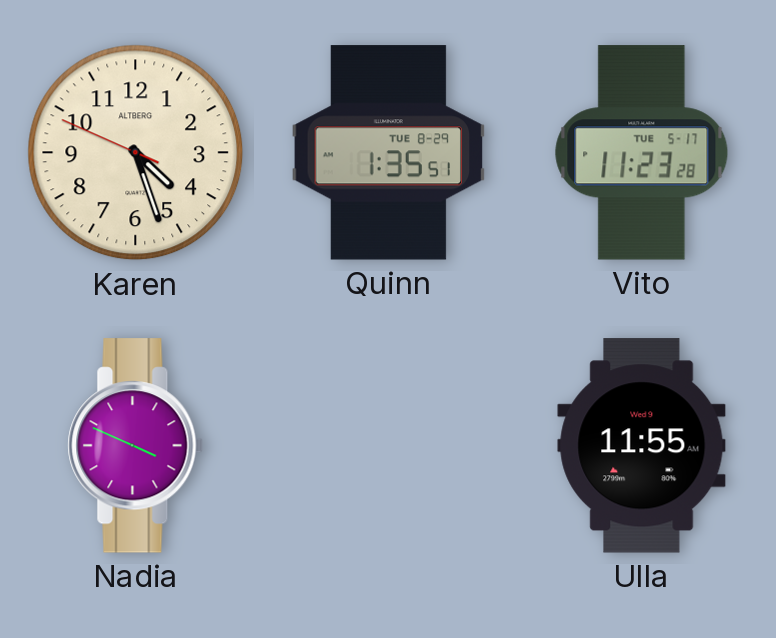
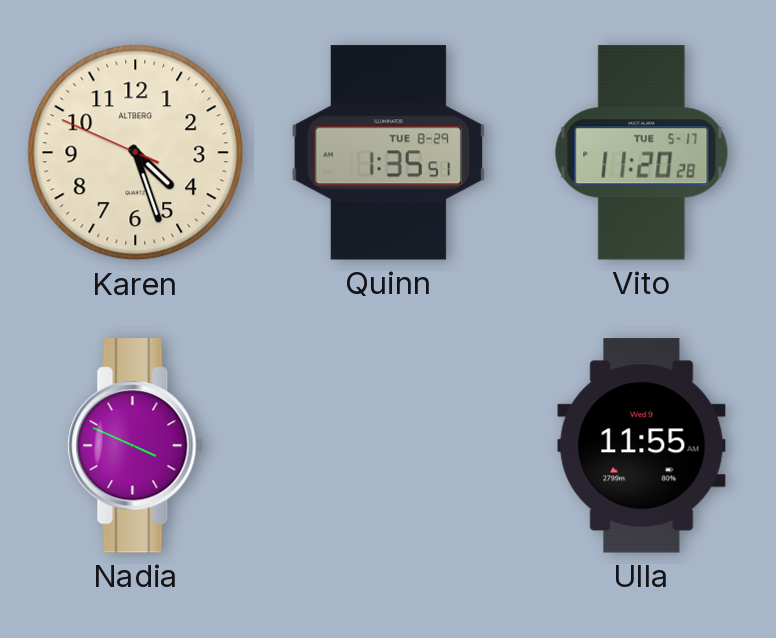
Vito: 11:23 -> 11:20 (642, 153)
